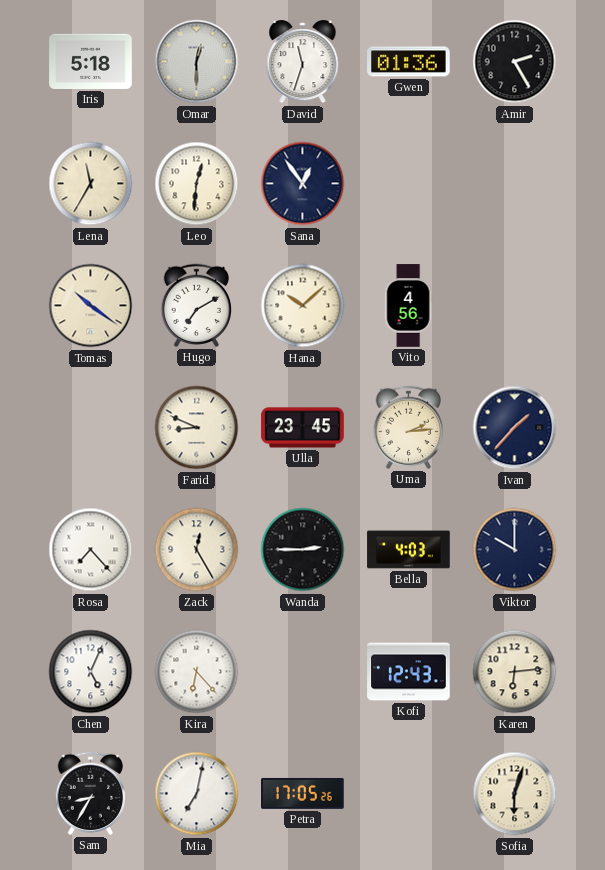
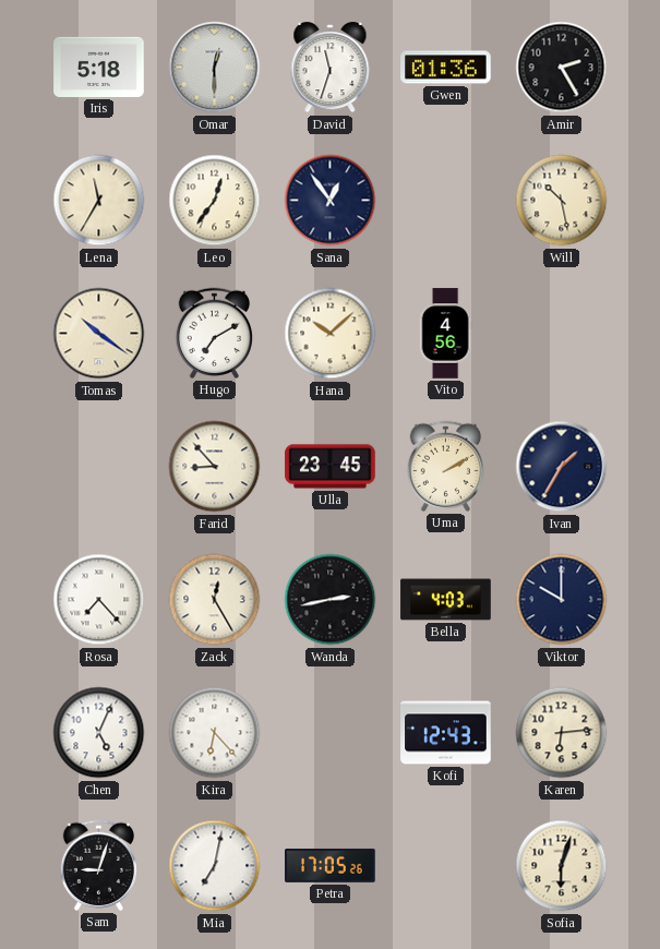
Leo: 12:31 -> 12:36 (215, 201)
Will: none -> 10:28 (562, 201)
Farid: 8:49 -> 8:53 (215, 467)
Uma: 2:14 -> 2:10 (446, 466)
Ivan: 1:37 -> 1:35 (562, 467)
Wanda: 2:45 -> 2:43 (331, 600)
Sam: 8:35 -> 9:03 (99, 865)
